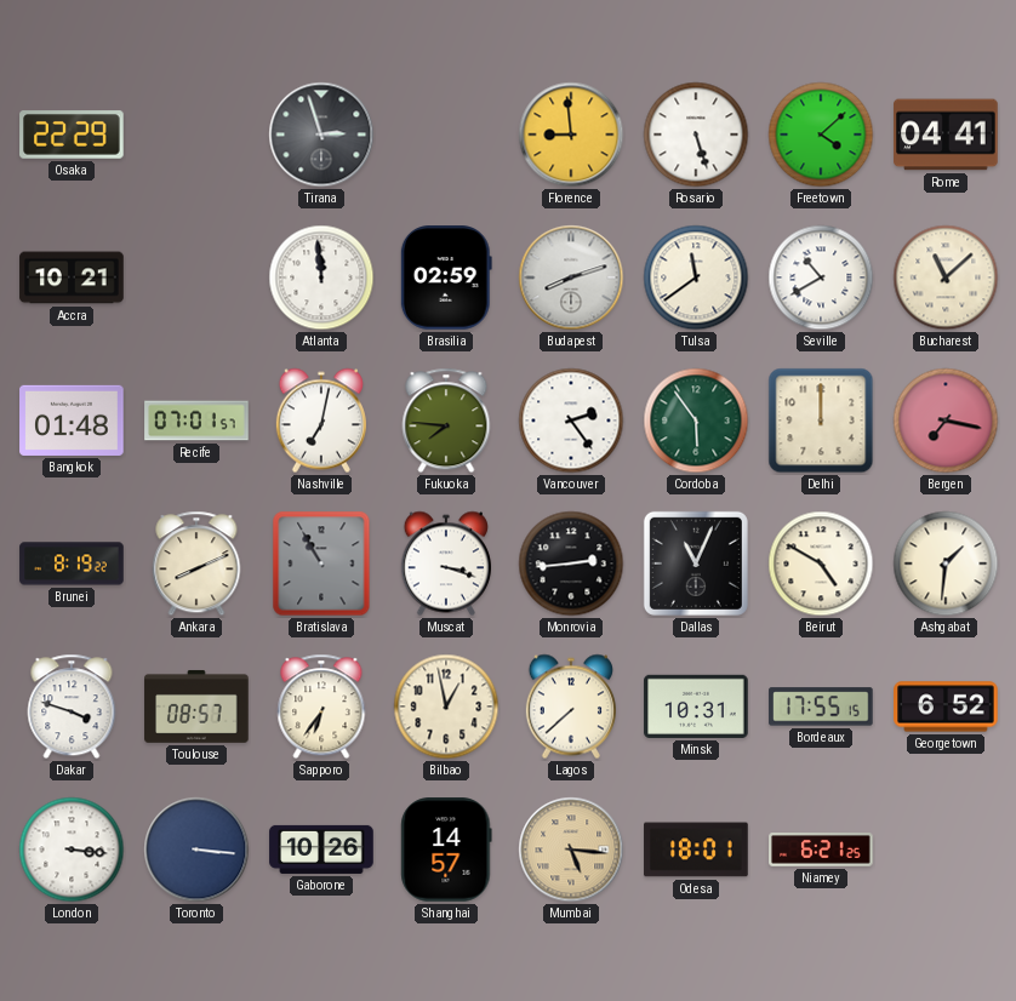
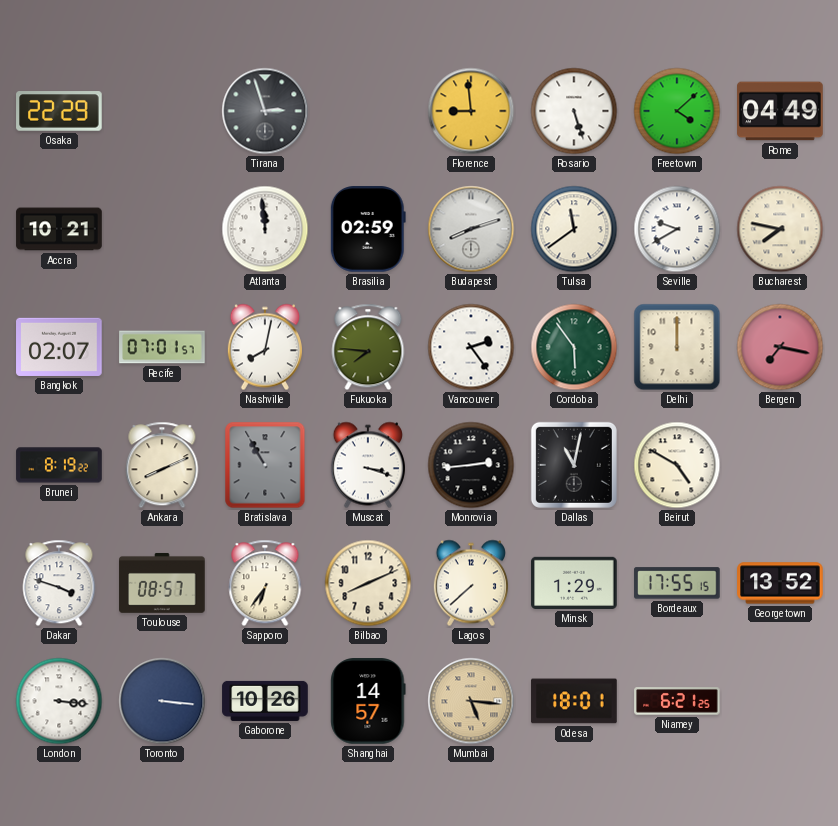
Rome: 04:41 -> 04:49 (780, 111)
Seville: 10:40 -> 9:40 (677, 229)
Bucharest: 11:08 -> 7:47 (780, 229)
Bangkok: 01:48 -> 02:07 (59, 347)
Nashville: 7:02 -> 8:02 (265, 347)
Dallas: 11:04 -> 11:02 (574, 465)
Ashgabat: 1:31 -> none (946, 564)
Bilbao: 12:58 -> 8:11 (368, 583)
Minsk: 10:31 -> 1:29 (574, 583)
Georgetown: 6:52 -> 13:52 (780, 583)
